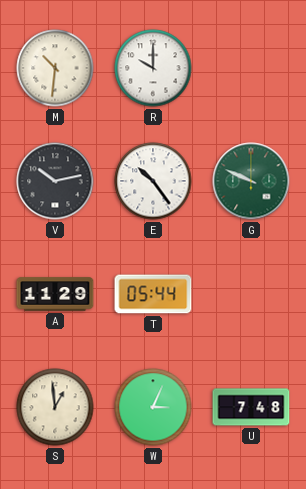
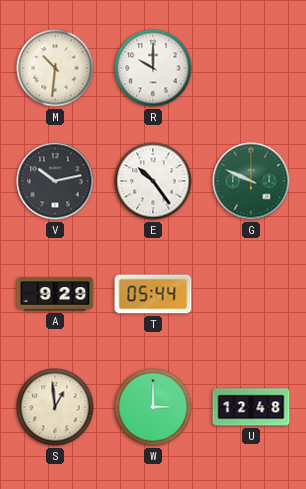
A: 11:29 -> 9:29 (55, 294)
W: 3:04 -> 3:00 (153, 407)
U: 7:48 -> 12:48 (251, 407)
